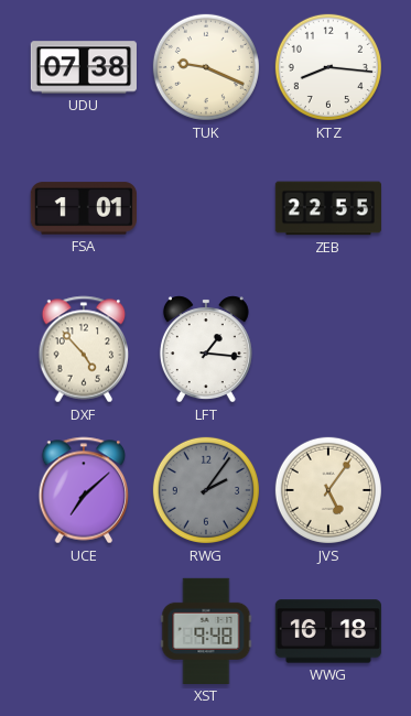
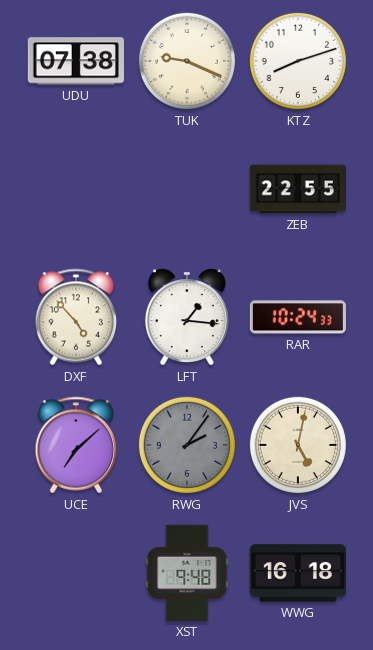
KTZ: 8:16 -> 8:12 (298, 61)
FSA: 1:01 -> none (84, 208)
RAR: none -> 10:24 (298, 317)
JVS: 5:06 -> 5:02 (298, 445)
